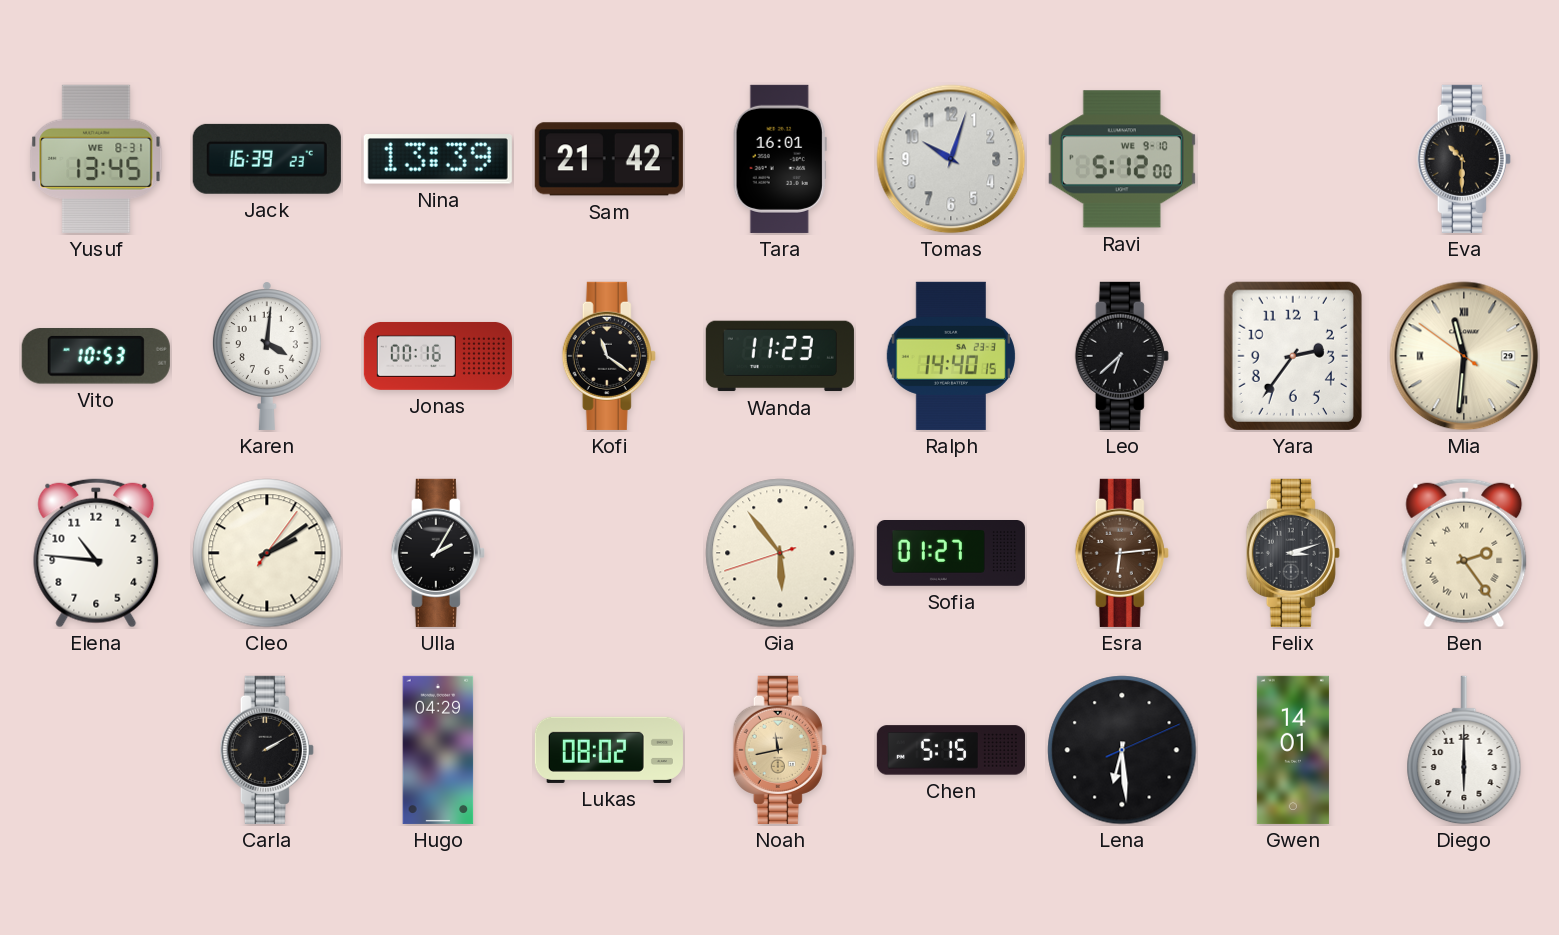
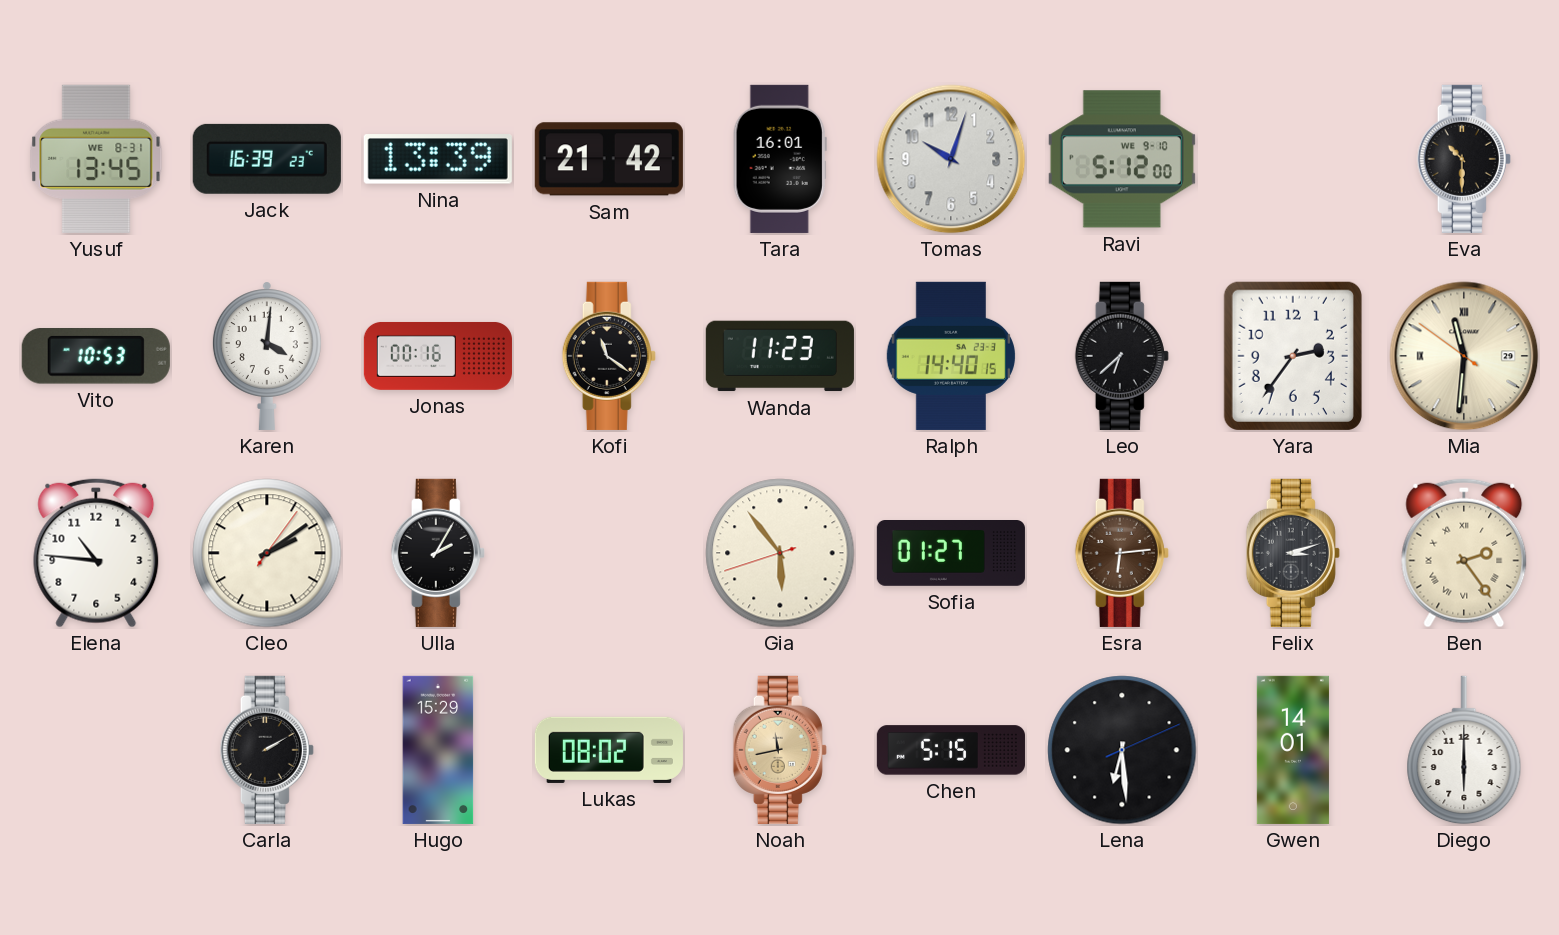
Hugo: 04:29 -> 15:29 (438, 750)
